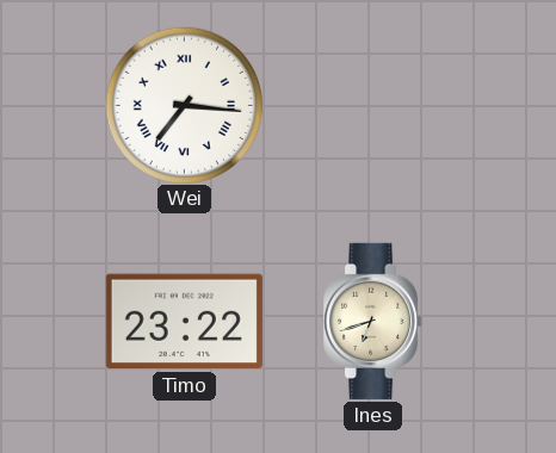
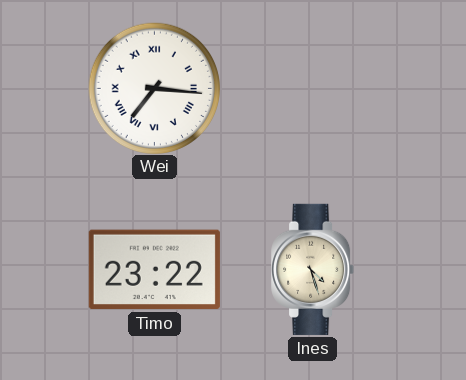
Ines: 6:42 -> 4:27 (313, 269)
